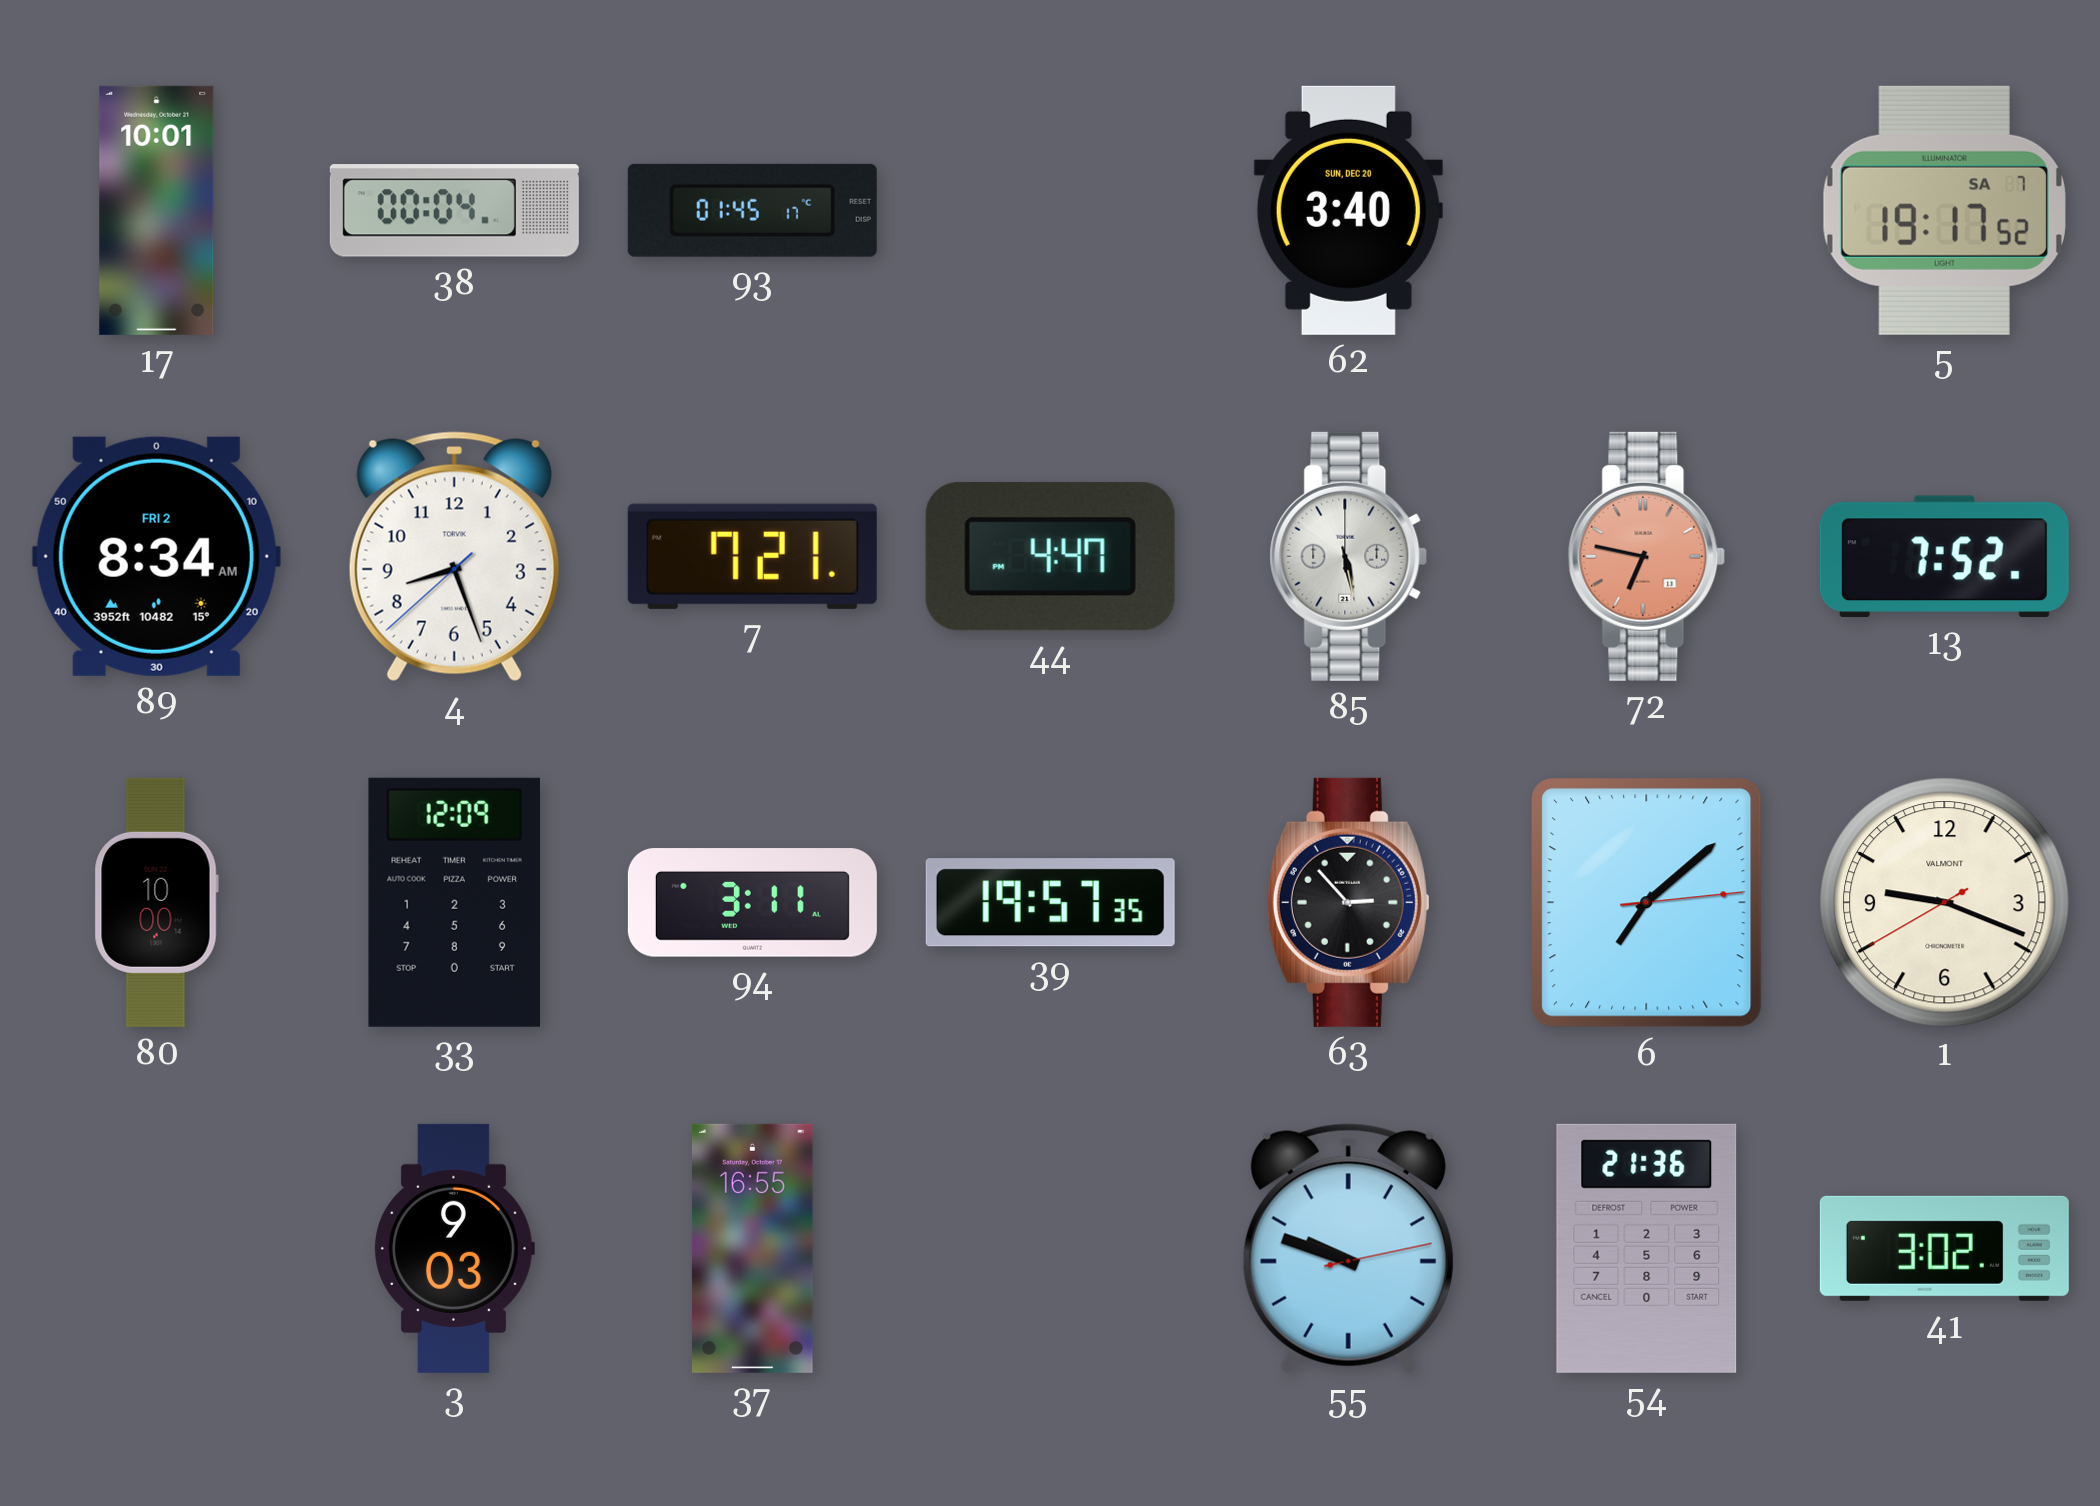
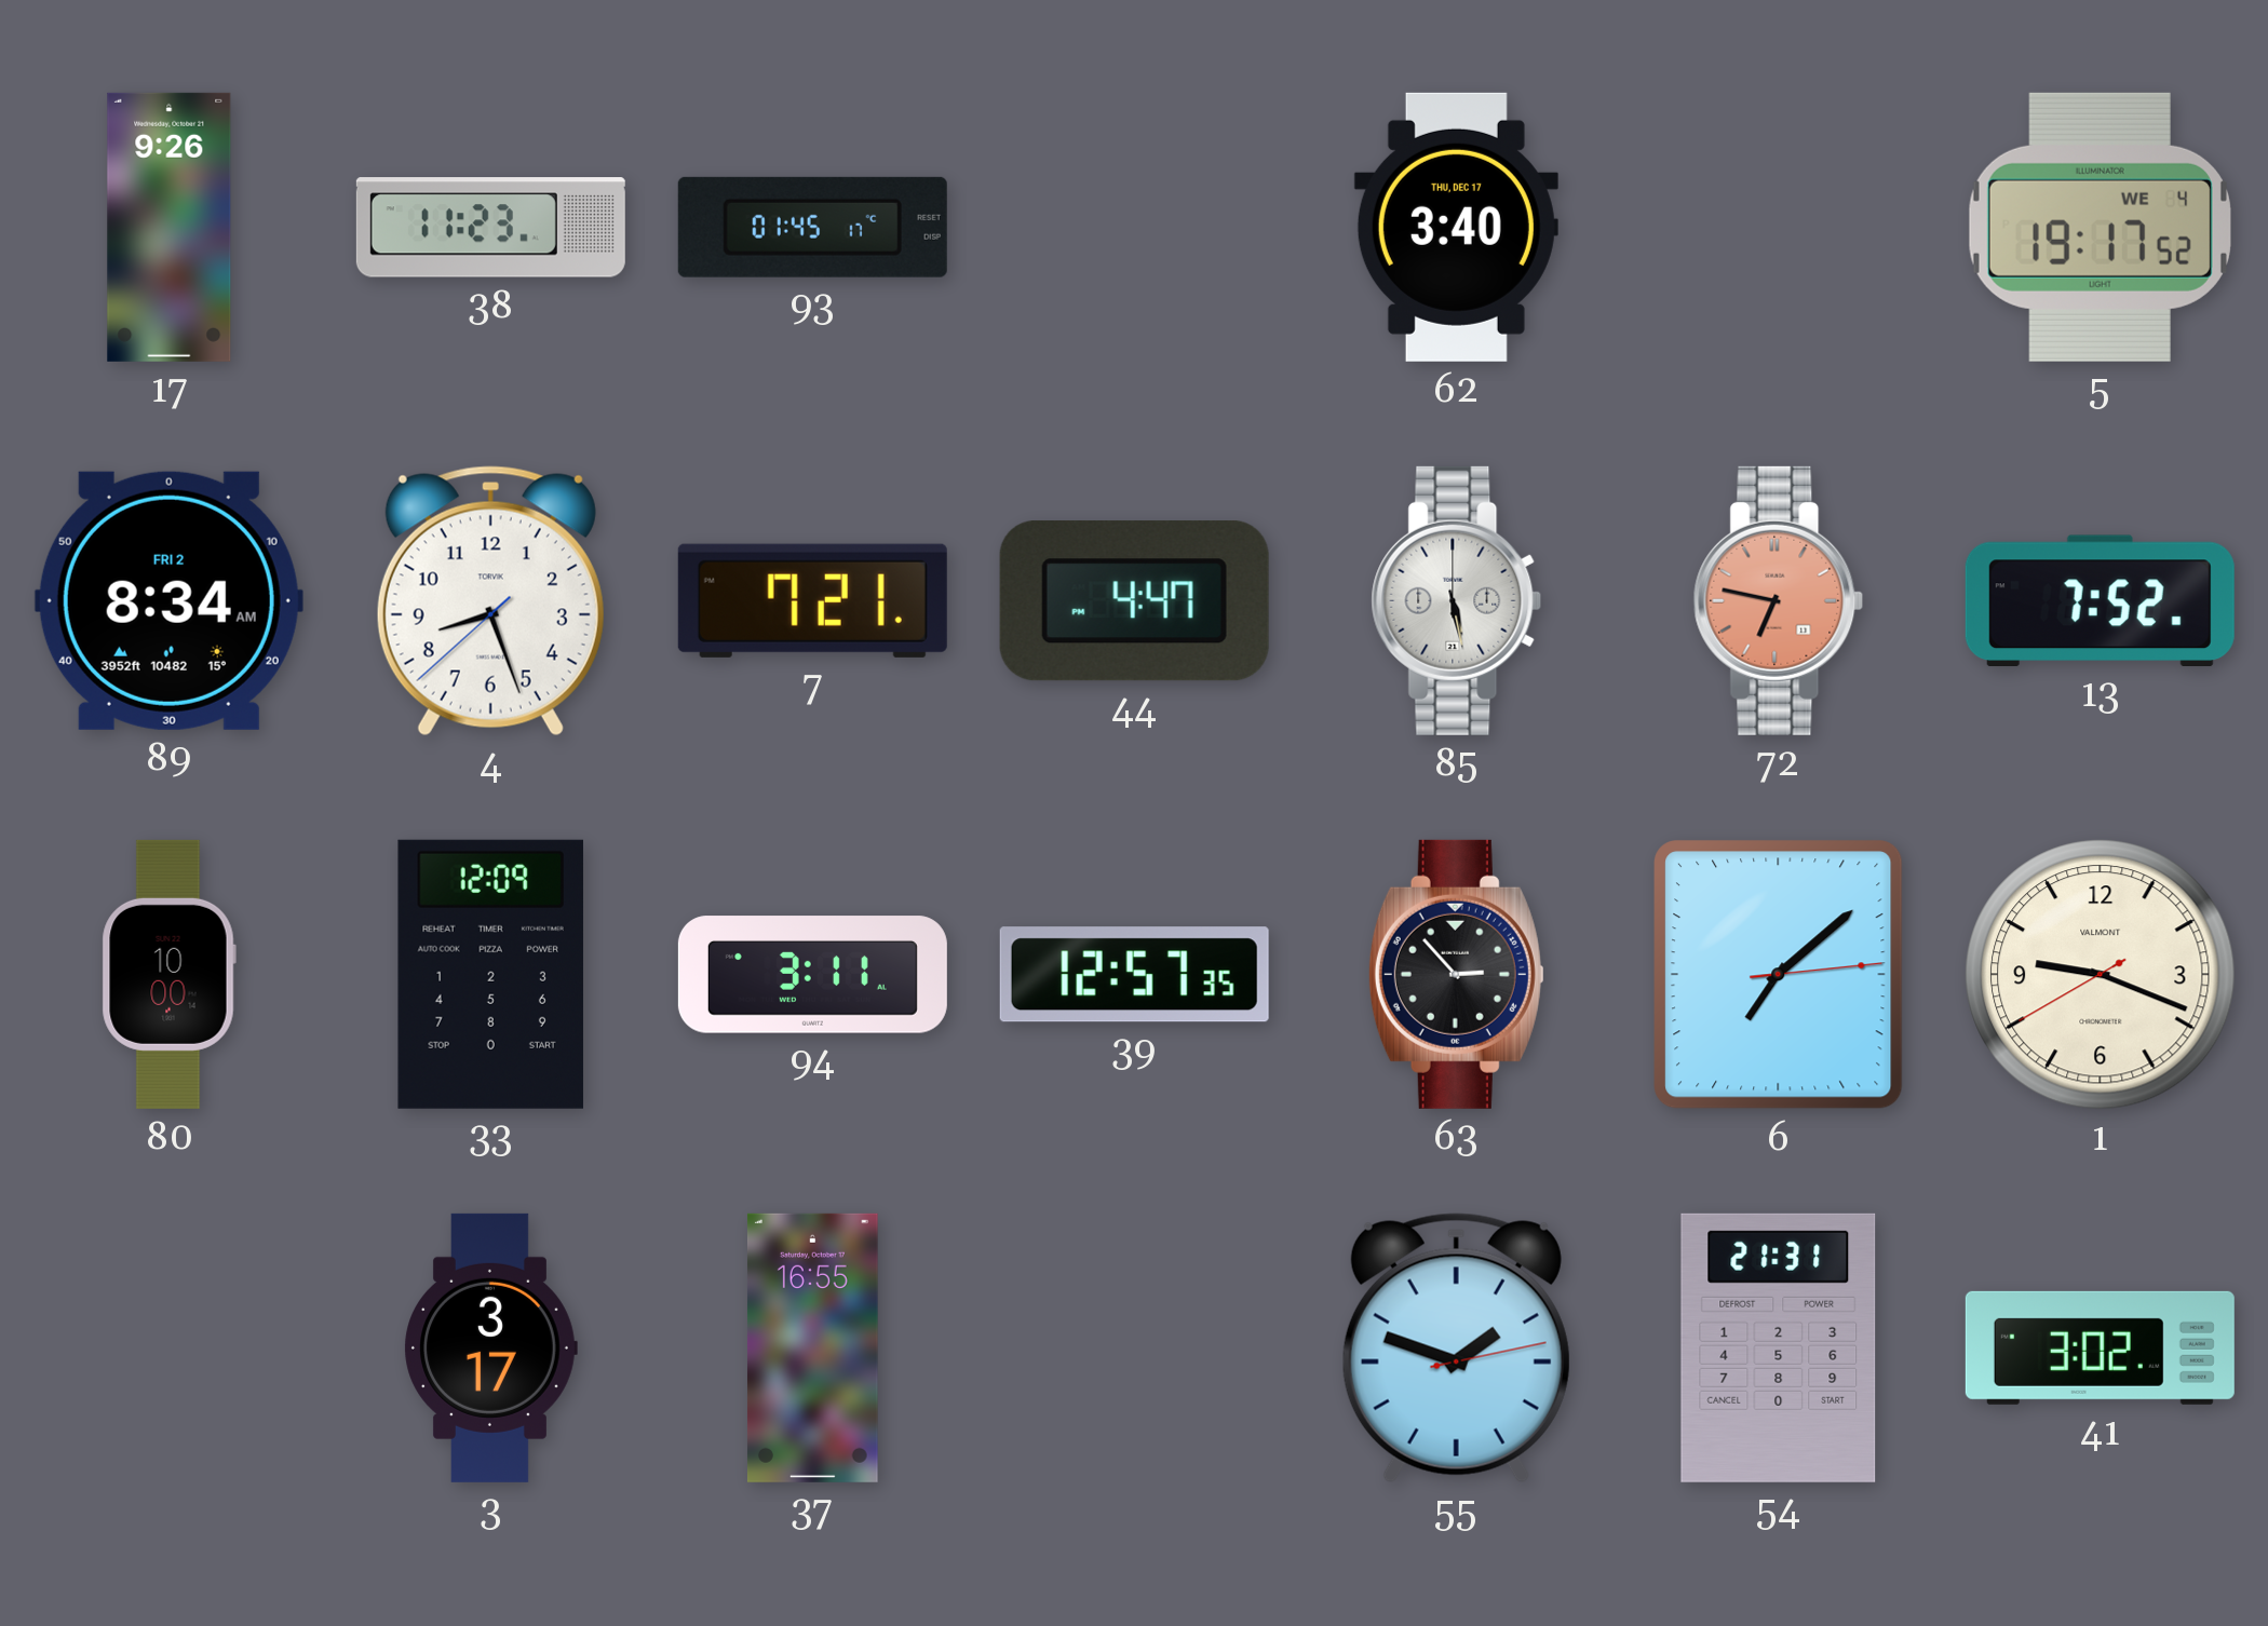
17: 10:01 -> 9:26 (170, 227)
38: 00:04 -> 11:23 (490, 228)
62 date: SUN, DEC 20 -> THU, DEC 17 (1456, 227)
5 date: SA 7 -> WE 4 (2100, 227)
39: 19:57 -> 12:57 (1134, 975)
3: 9:03 -> 3:17 (490, 1347)
55: 9:48 -> 1:48 (1456, 1349)
54: 21:36 -> 21:31 (1779, 1347)
